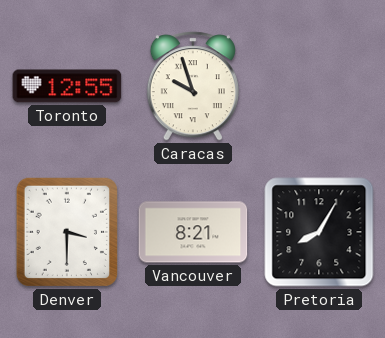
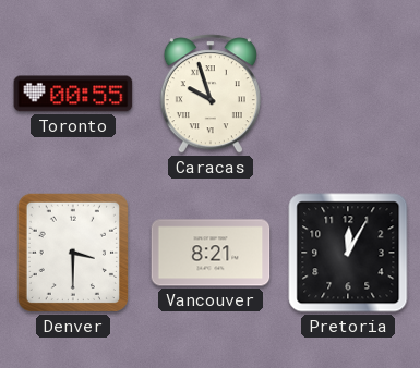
Toronto: 12:55 -> 00:55 (73, 94)
Pretoria: 8:05 -> 12:05 (348, 253)
